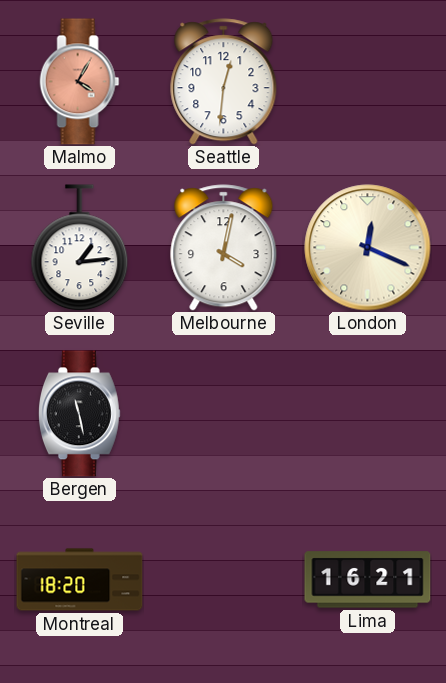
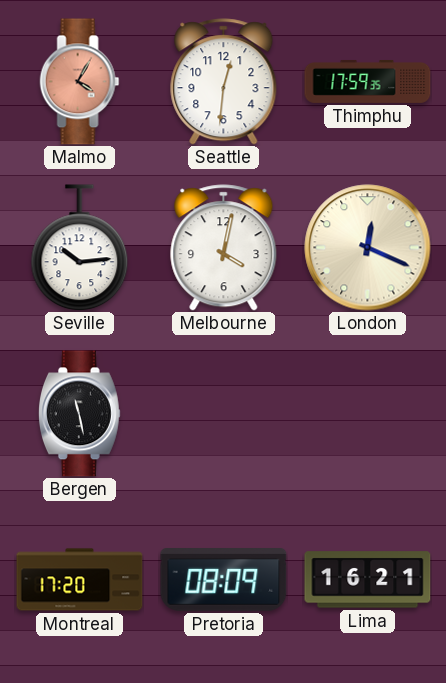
Thimphu: none -> 17:59 (368, 81)
Seville: 1:14 -> 10:14 (80, 248)
Montreal: 18:20 -> 17:20 (80, 580)
Pretoria: none -> 08:09 (224, 580)
